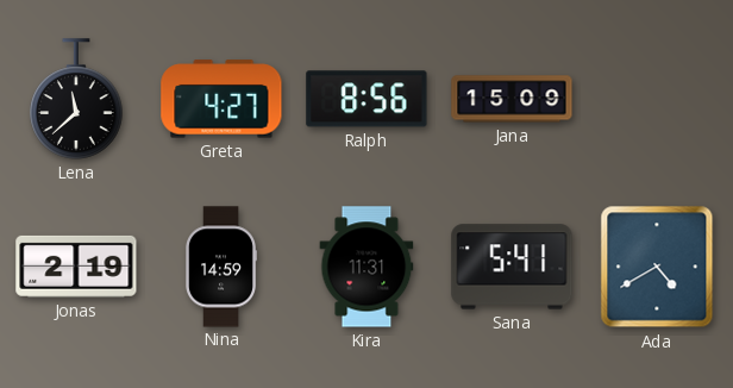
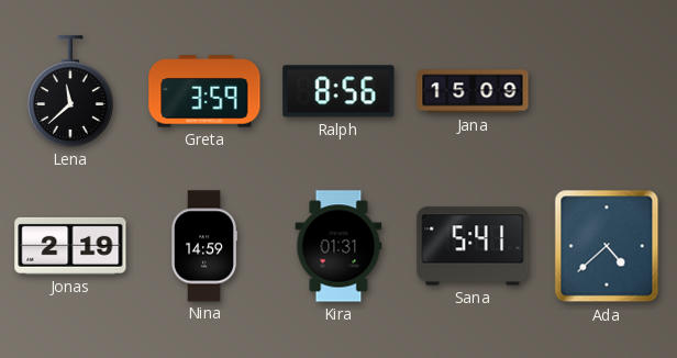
Greta: 4:27 -> 3:59 (204, 91)
Kira: 11:31 -> 01:31 (338, 246)
Ada: 4:40 -> 4:38 (607, 246)
